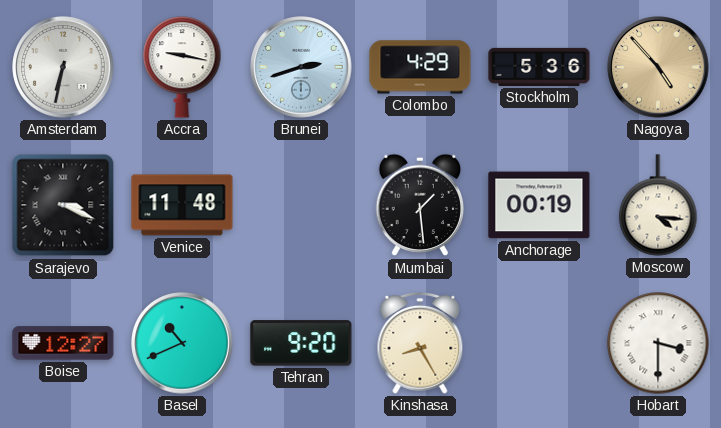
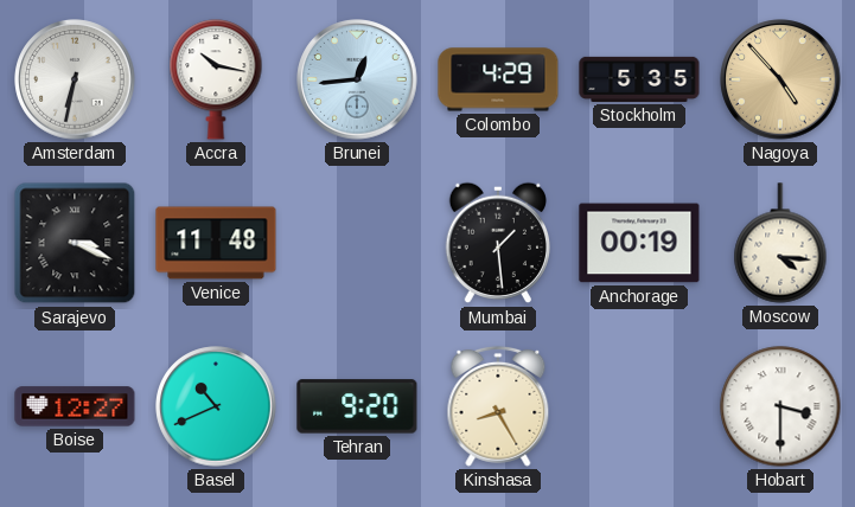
Accra: 9:17 -> 10:17 (216, 79)
Brunei: 2:42 -> 12:44 (357, 79)
Stockholm: 5:36 -> 5:35 (639, 79)
